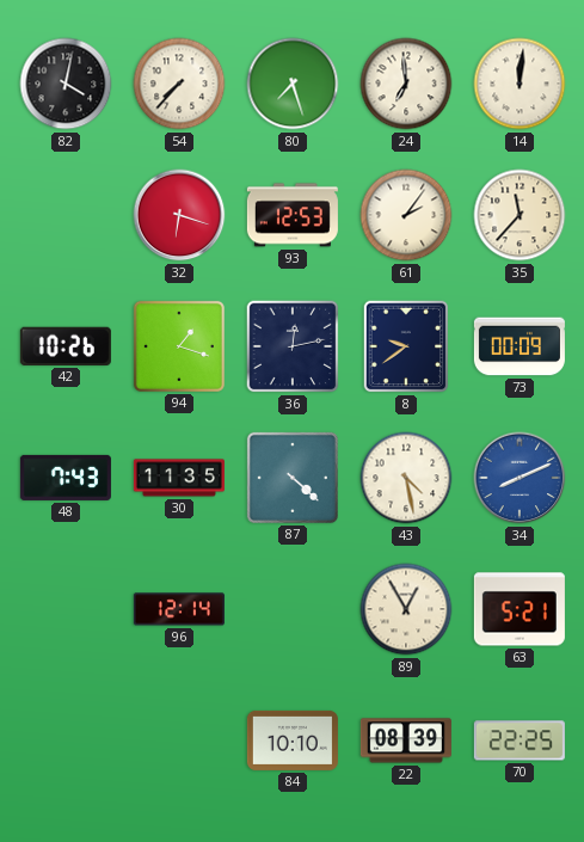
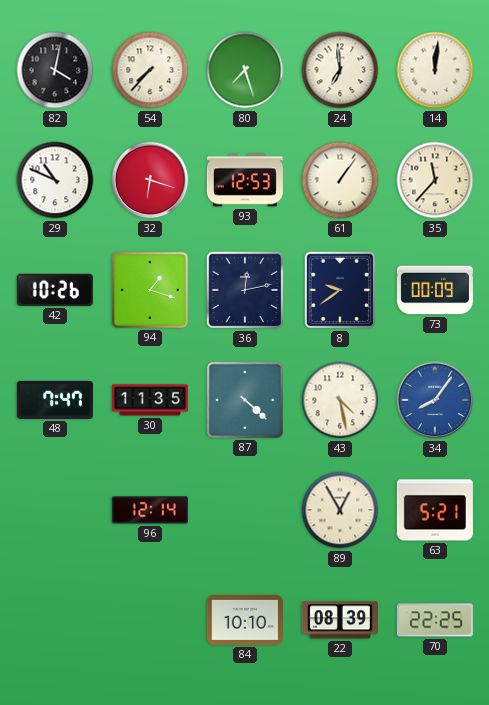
29: none -> 10:49 (55, 180)
61: 2:06 -> 1:06 (340, 180)
48: 7:43 -> 7:47 (55, 400)
34: 8:11 -> 8:06 (435, 400)
